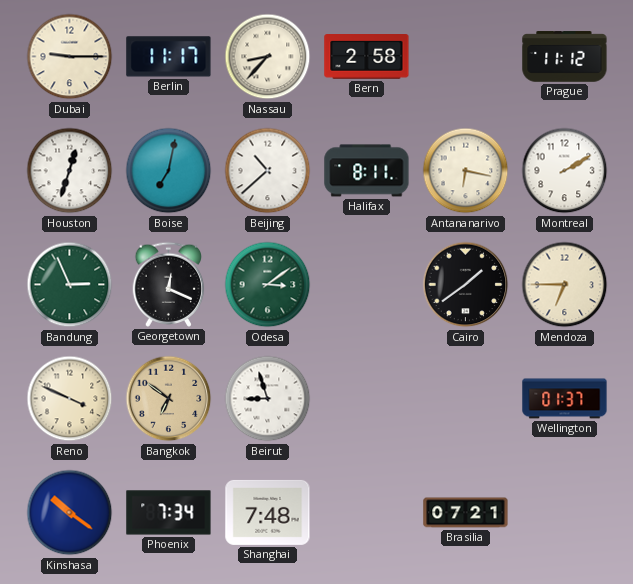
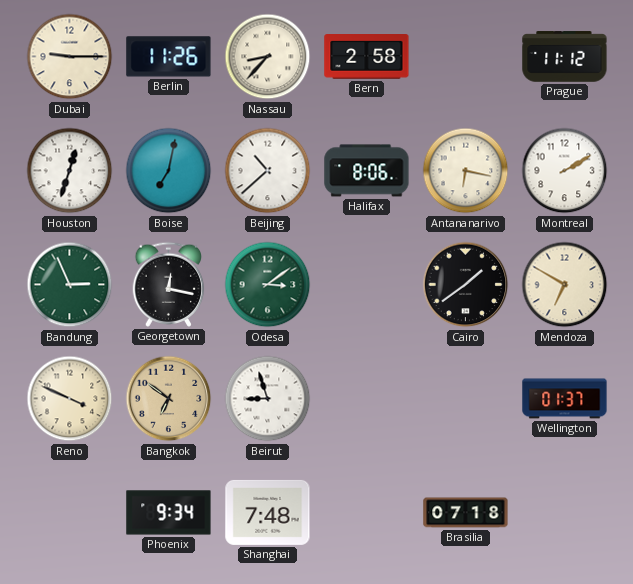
Berlin: 11:17 -> 11:26 (169, 57)
Halifax: 8:11 -> 8:06 (367, 171)
Georgetown: 12:19 -> 12:17 (169, 284)
Mendoza: 6:45 -> 6:50 (565, 285)
Kinshasa: 10:21 -> none (70, 513)
Phoenix: 7:34 -> 9:34 (169, 513)
Brasilia: 07:21 -> 07:18 (466, 513)
